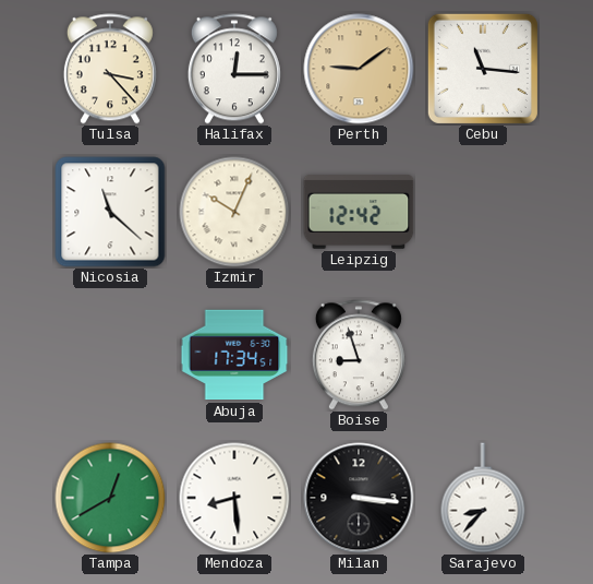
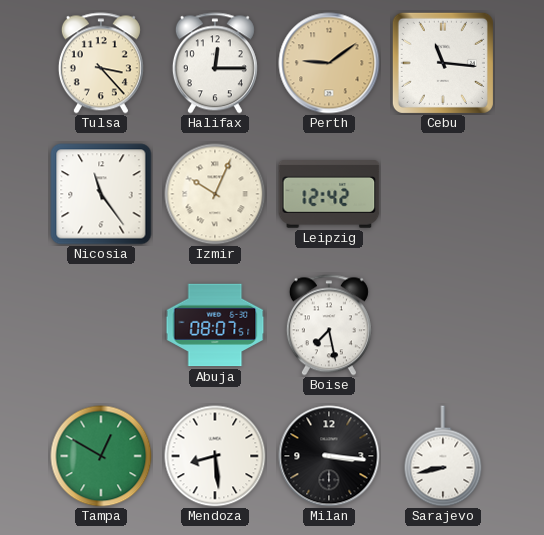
Nicosia: 11:22 -> 11:24 (101, 194)
Abuja: 17:34 -> 08:07 (215, 325)
Boise: 8:57 -> 7:28 (329, 325)
Tampa: 12:40 -> 12:50 (101, 456)
Sarajevo: 8:37 -> 8:43 (443, 456)
